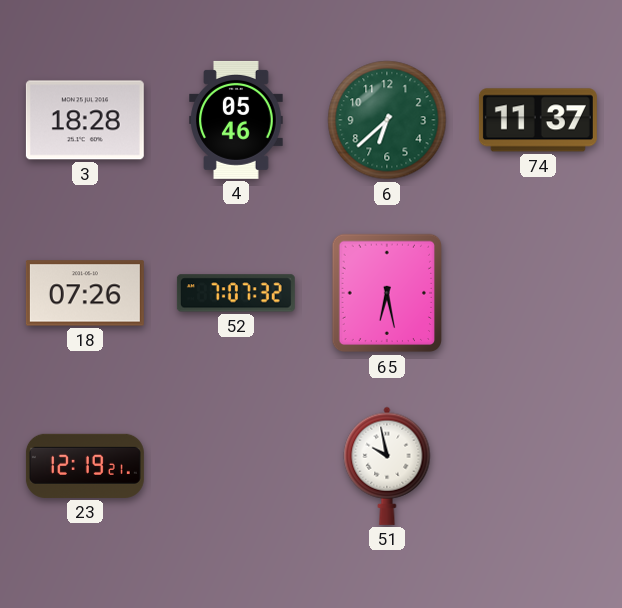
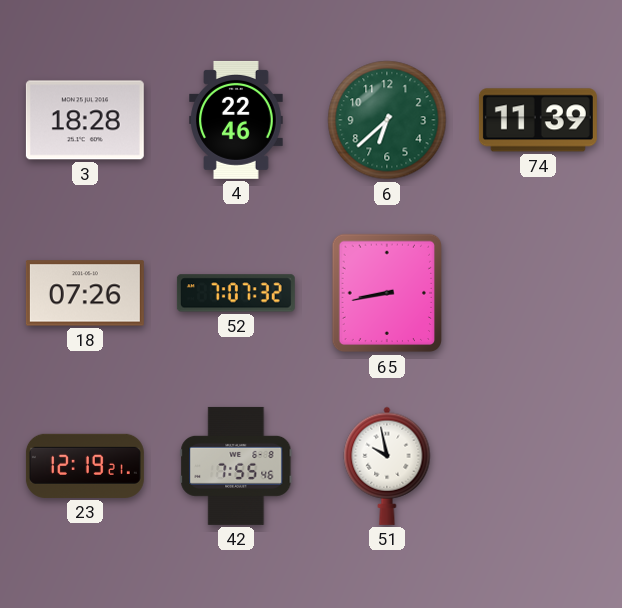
4: 05:46 -> 22:46 (236, 120)
74: 11:37 -> 11:39 (538, 120)
65: 6:28 -> 8:43 (387, 293)
42: none -> 7:55 (236, 466)
